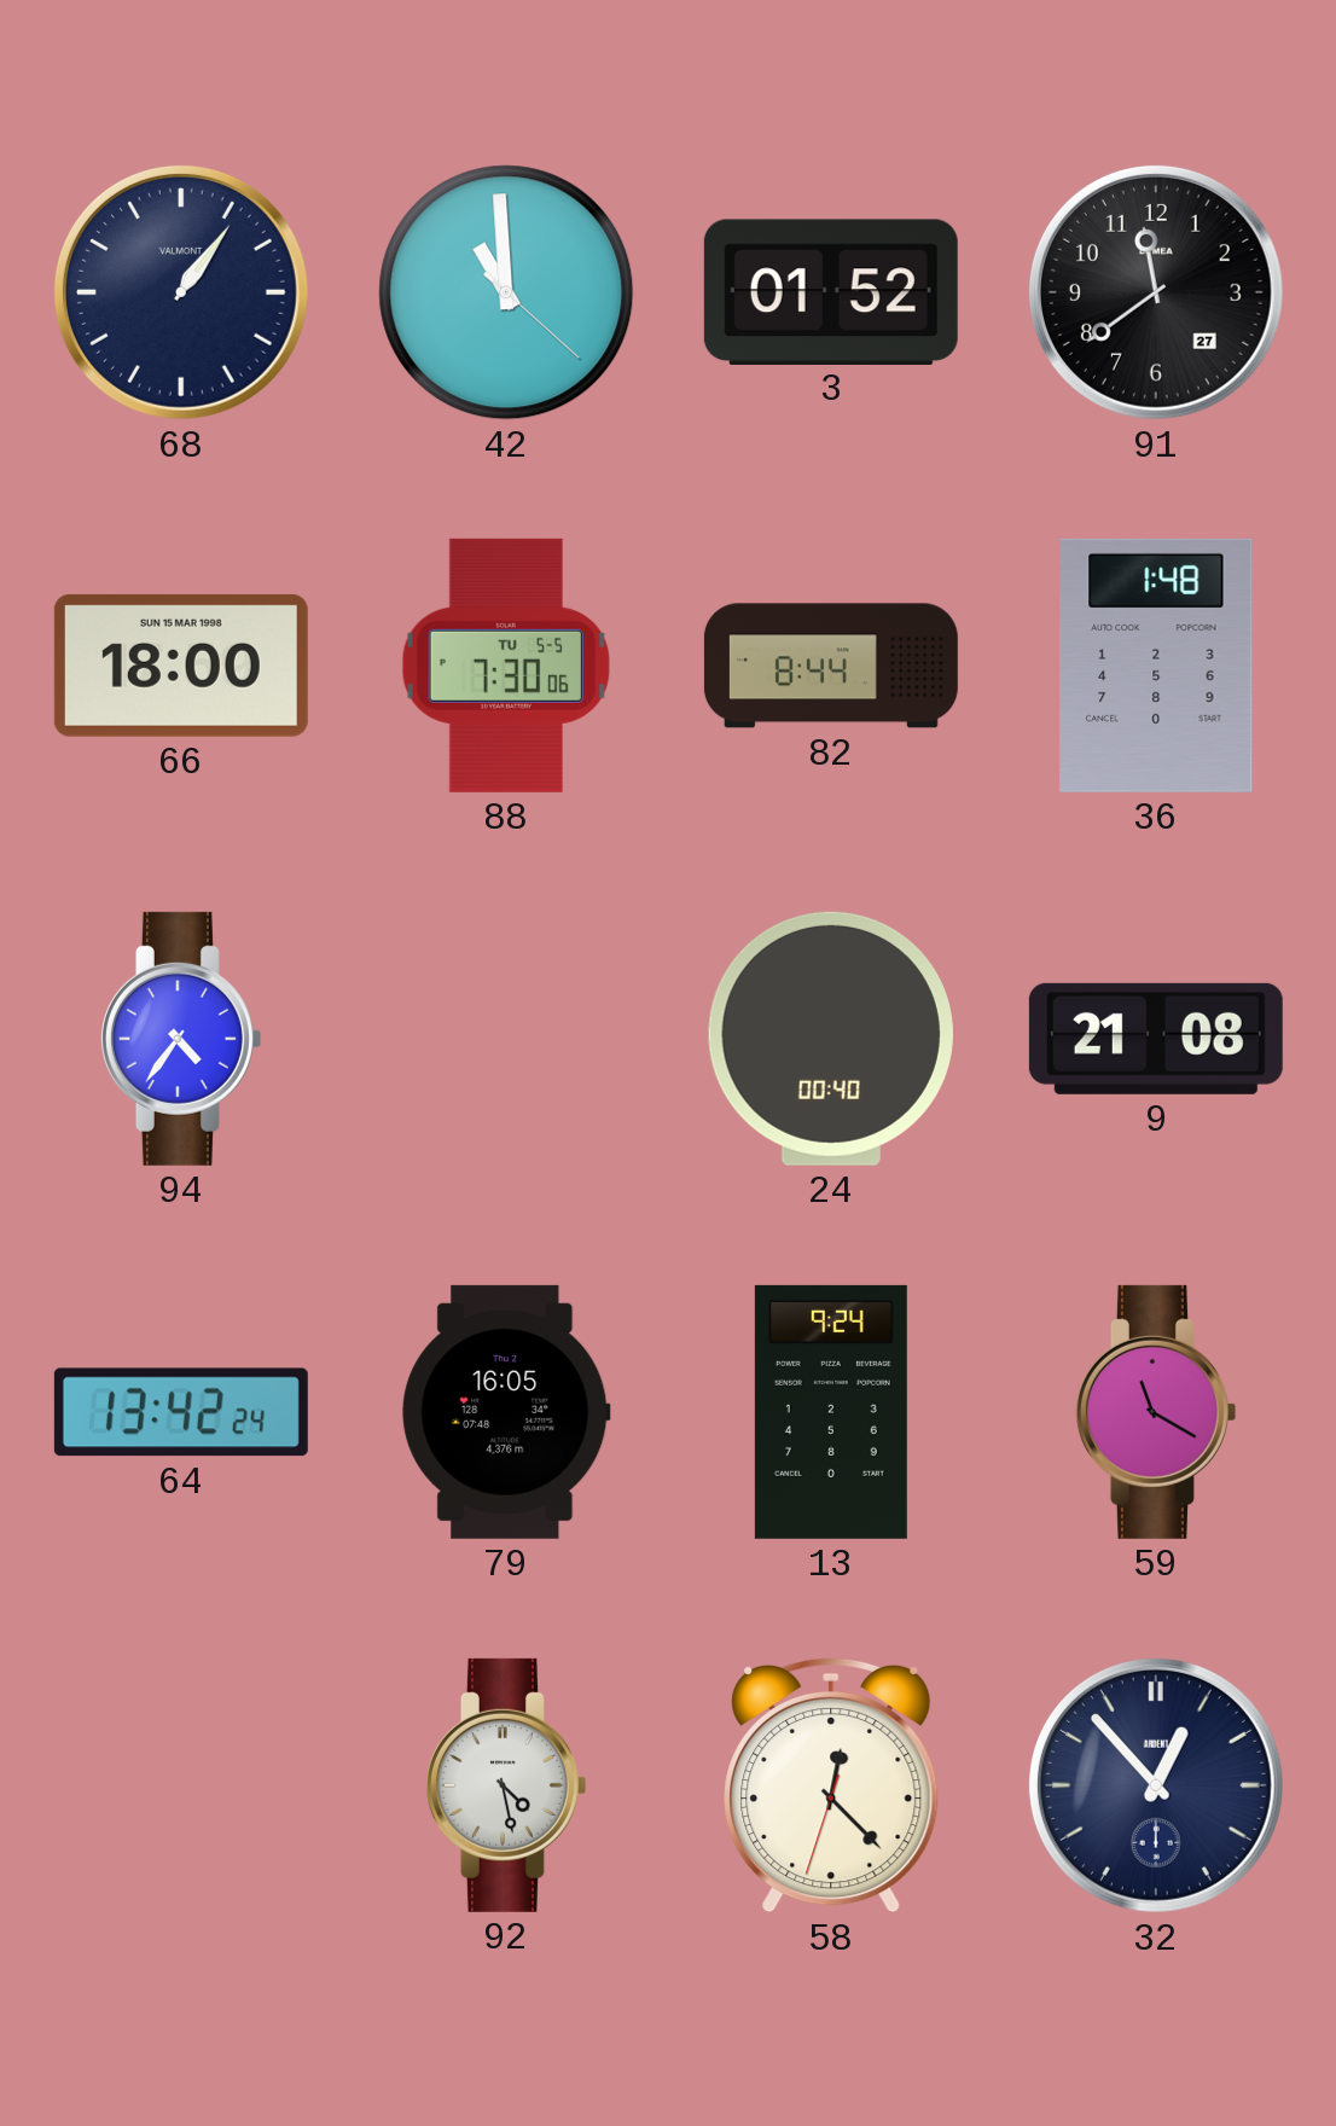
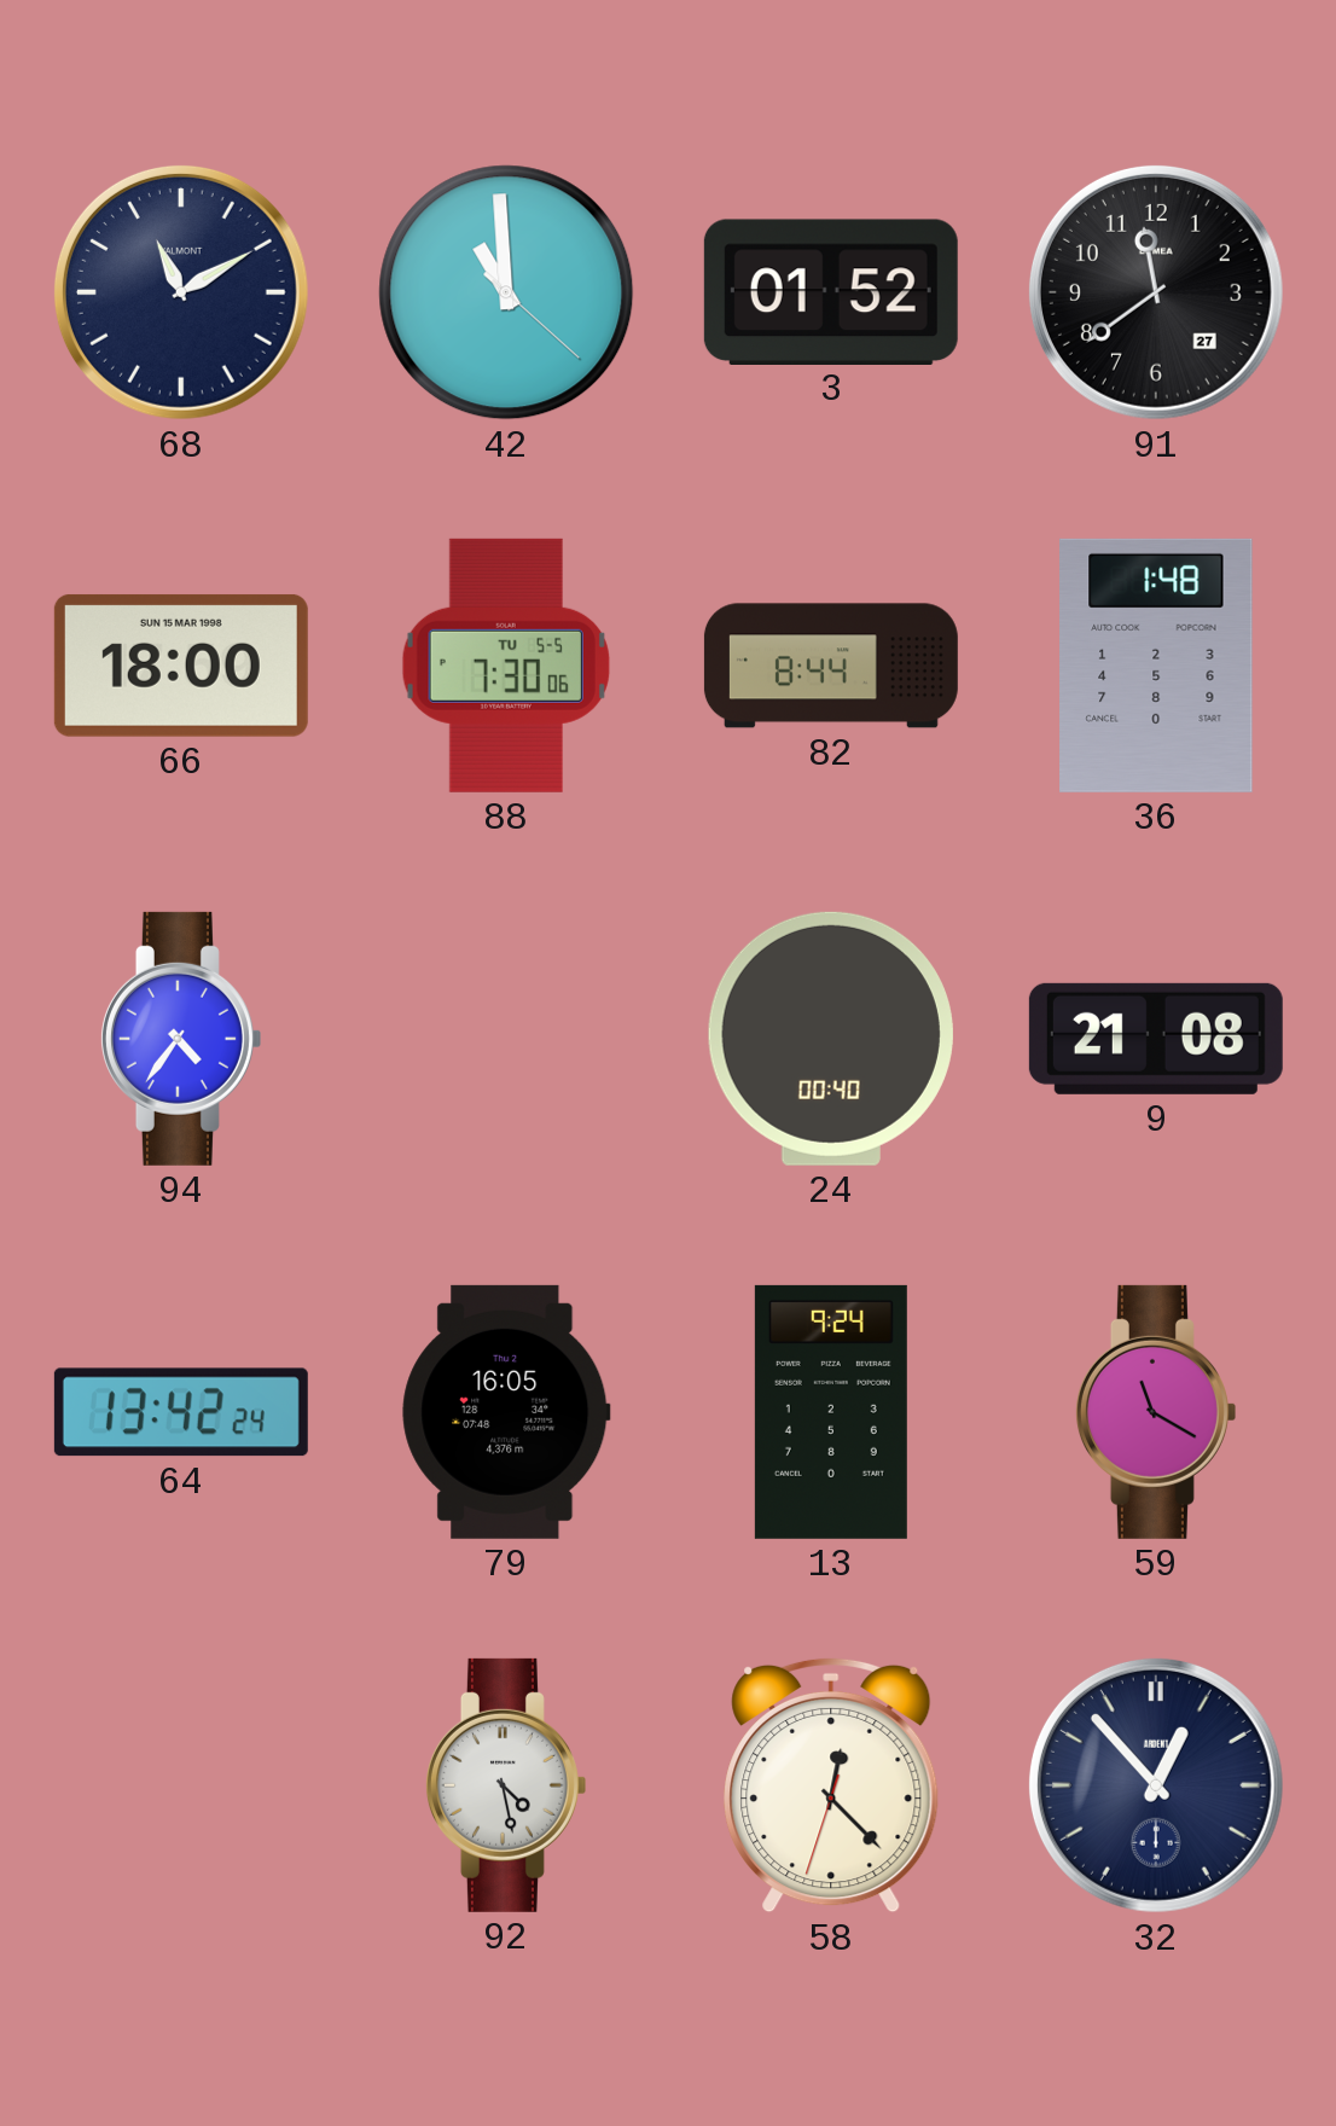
68: 1:06 -> 11:10 (181, 292)
